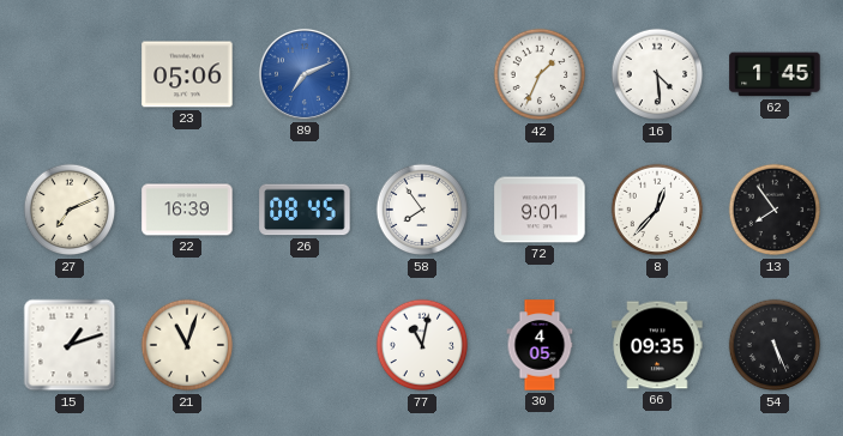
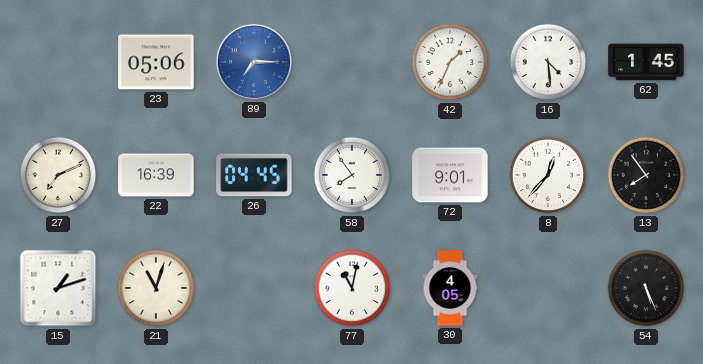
89: 7:11 -> 7:15 (254, 62)
26: 08:45 -> 04:45 (254, 175)
66: 09:35 -> none (657, 345)
